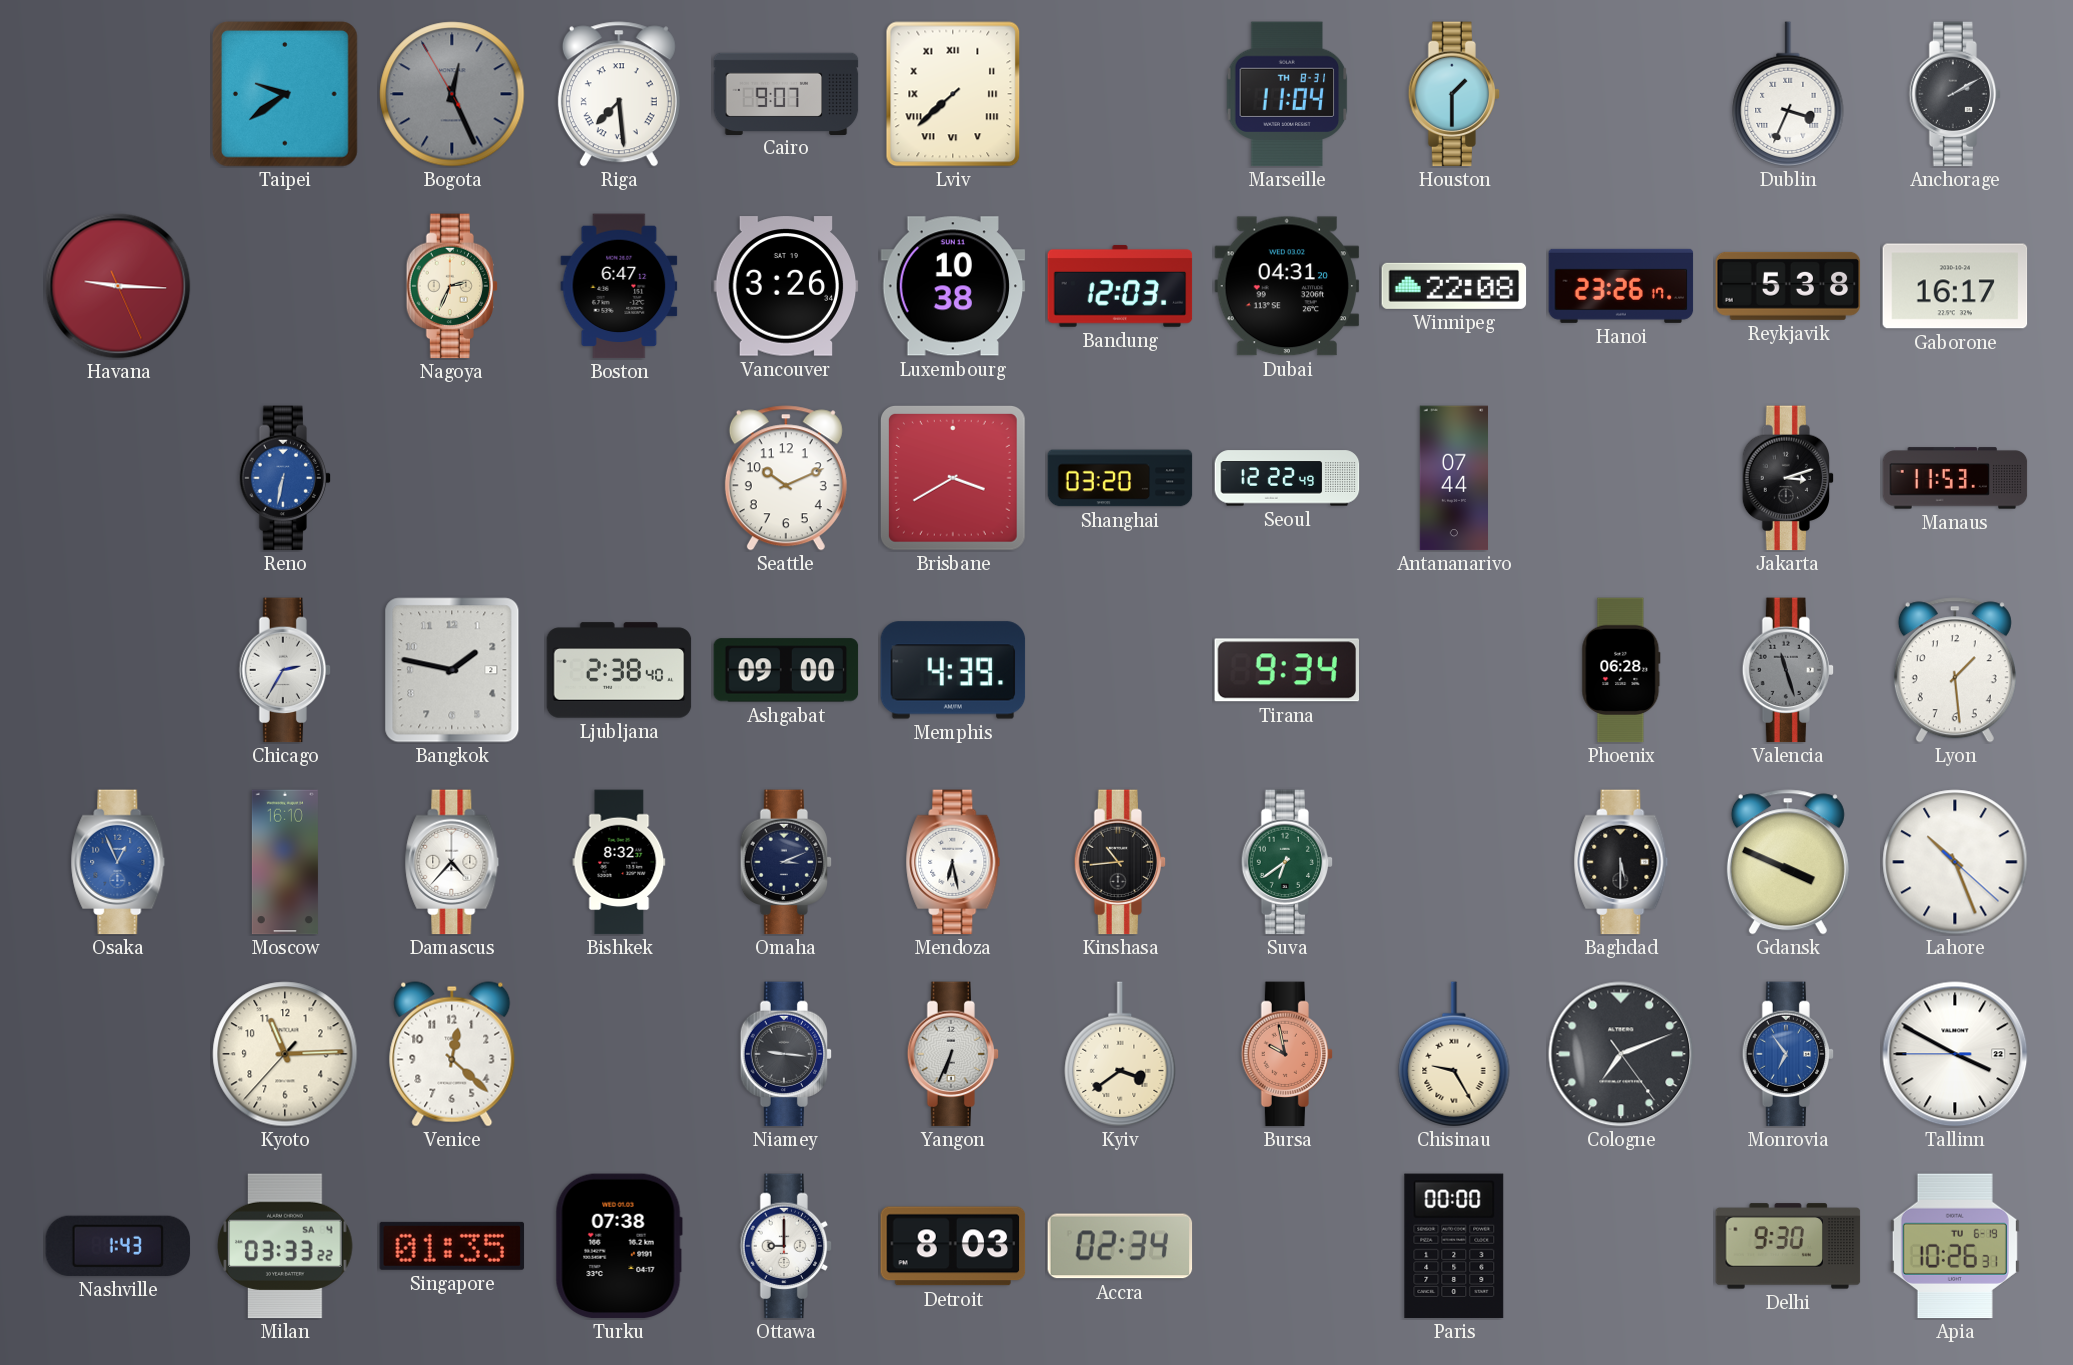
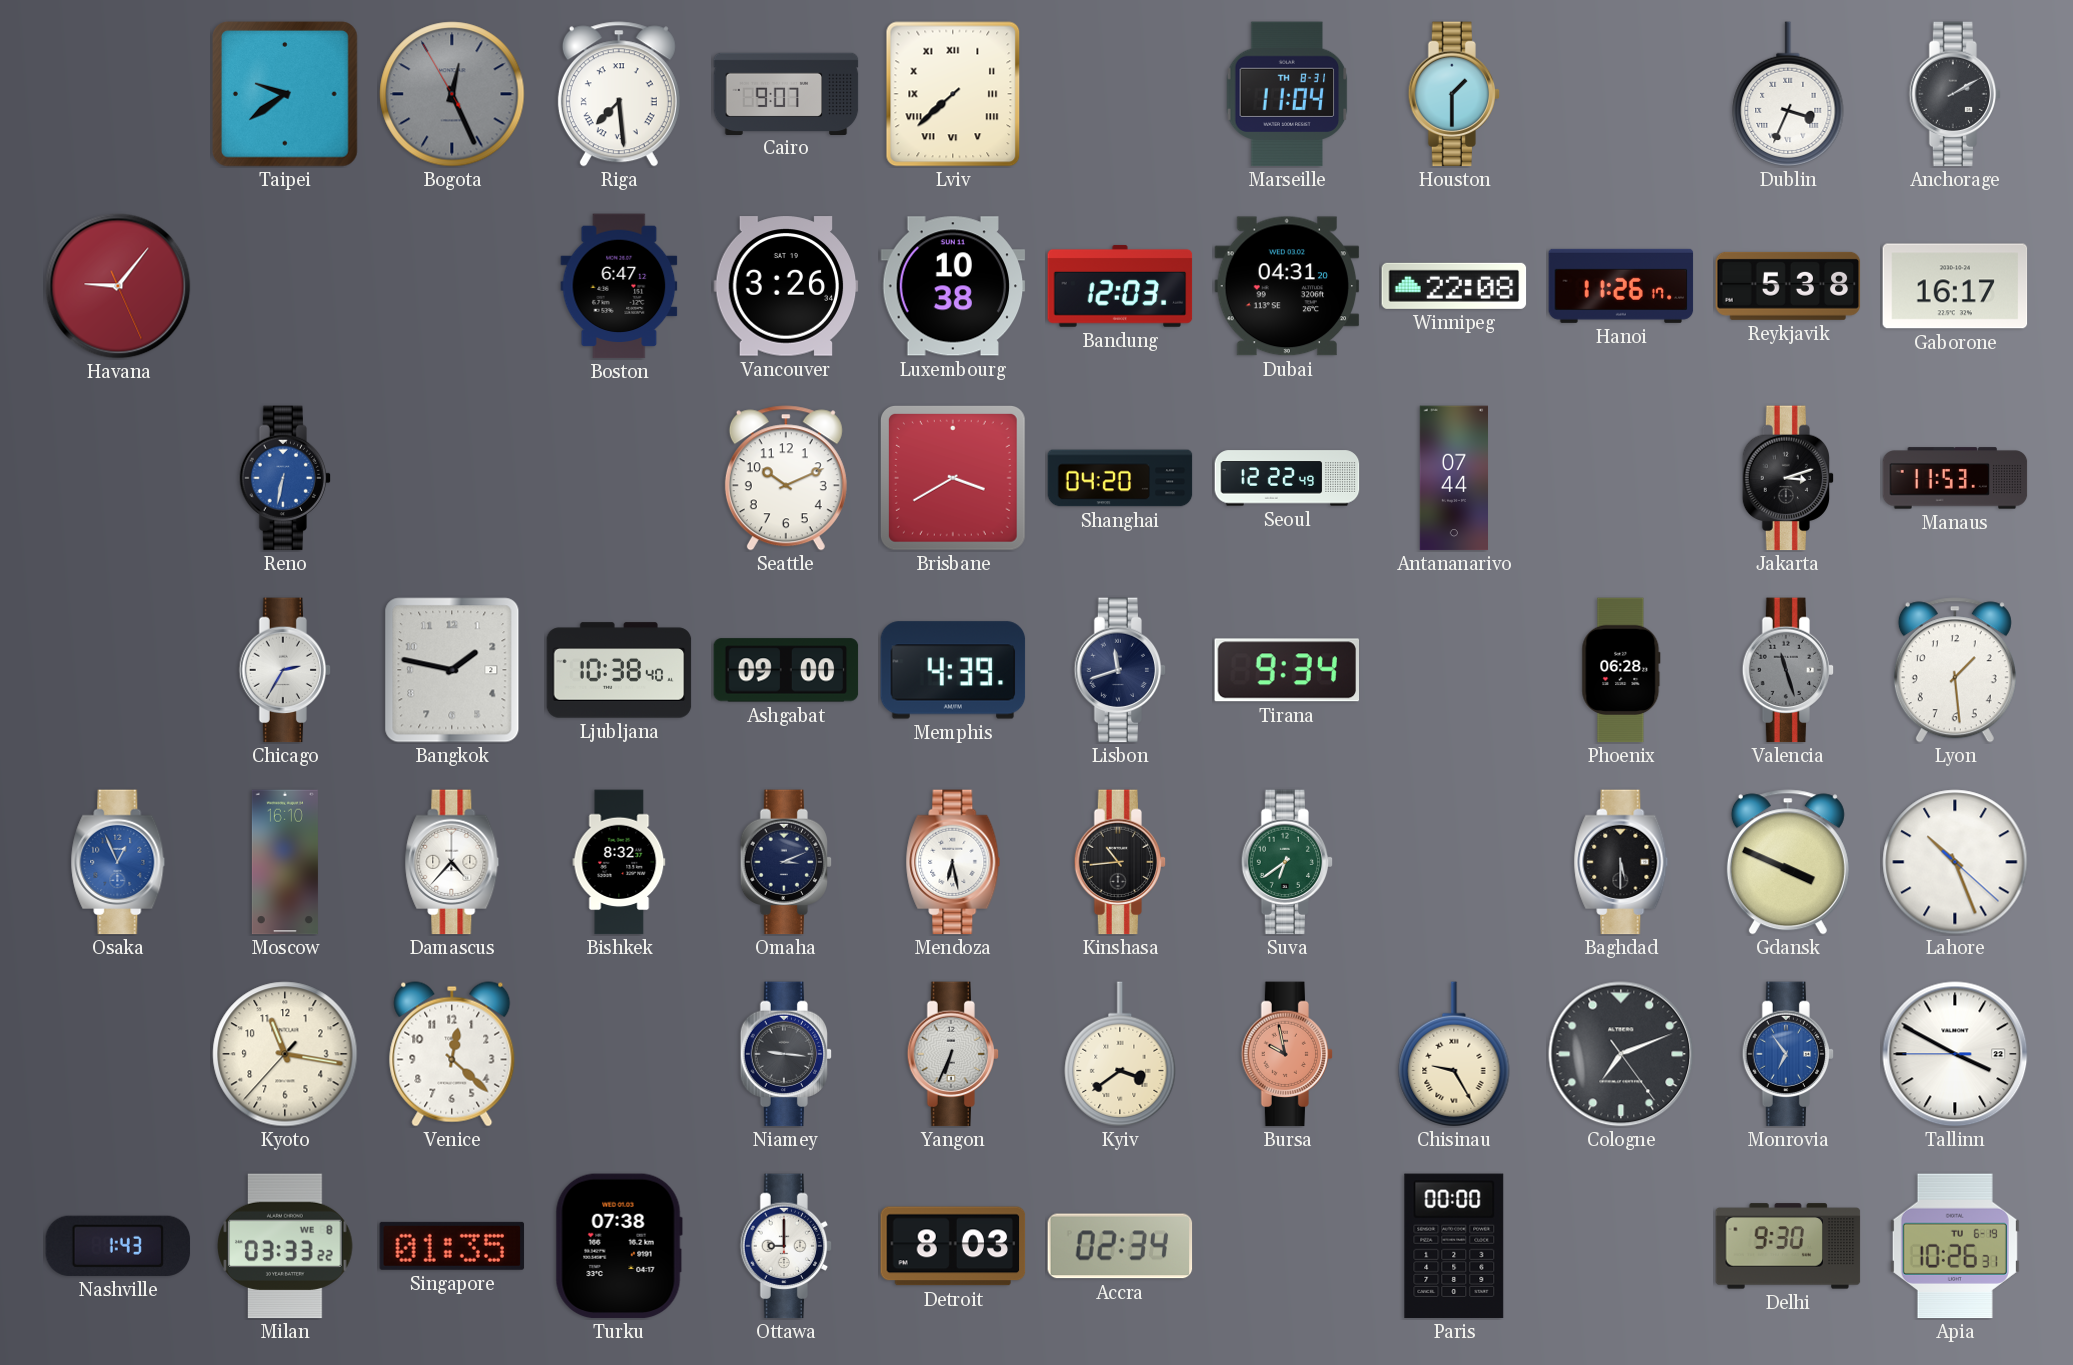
Havana: 9:15 -> 9:06 (118, 286)
Nagoya: 2:34 -> none (452, 286)
Hanoi: 23:26 -> 11:26 (1621, 286)
Shanghai: 03:20 -> 04:20 (1120, 478)
Ljubljana: 2:38 -> 10:38 (619, 670)
Lisbon: none -> 11:42 (1120, 670)
Kyoto: 11:14 -> 11:16 (285, 1054)
Milan date: SA 4 -> WE 8 (285, 1246)
